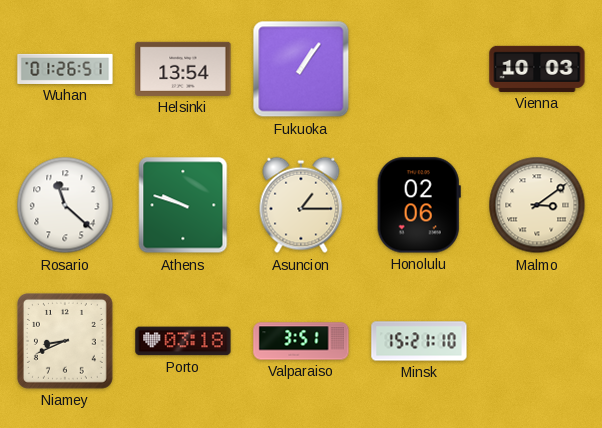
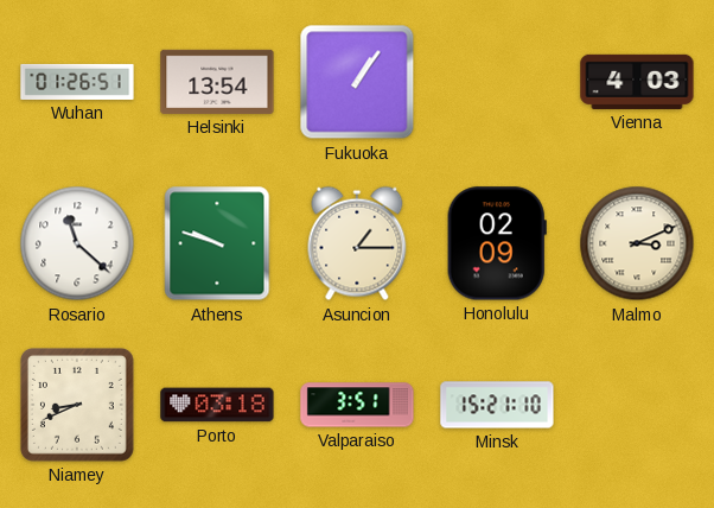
Vienna: 10:03 -> 4:03 (637, 82)
Honolulu: 02:06 -> 02:09 (497, 243)
Malmo: 3:09 -> 3:11 (637, 243)
